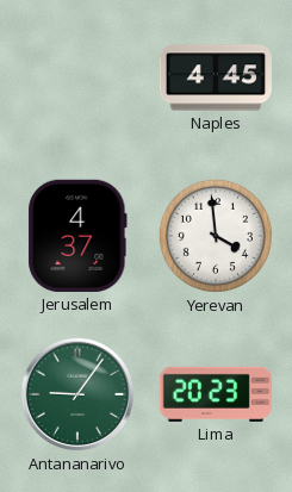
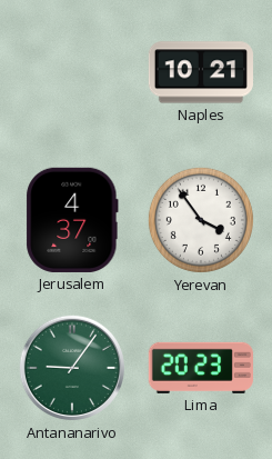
Naples: 4:45 -> 10:21 (200, 72)
Yerevan: 3:59 -> 3:54 (201, 220)
